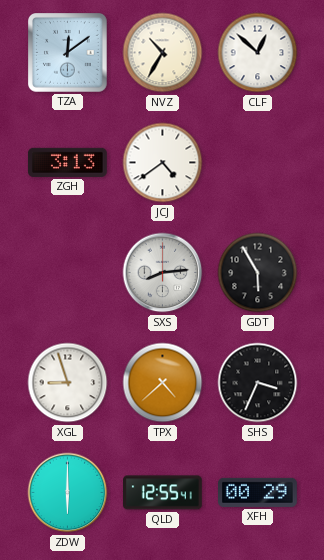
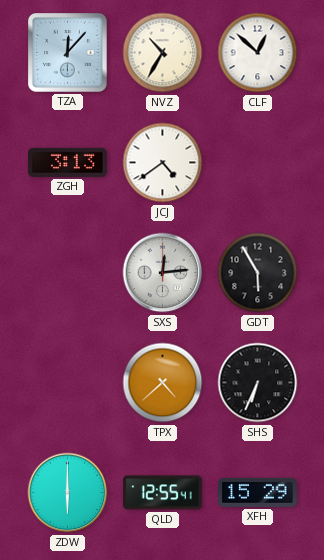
TZA: 12:09 -> 12:07 (68, 53)
SXS: 8:14 -> 12:14 (163, 273)
XGL: 8:57 -> none (68, 383)
SHS: 3:34 -> 6:34 (258, 383)
XFH: 00:29 -> 15:29 (258, 492)
